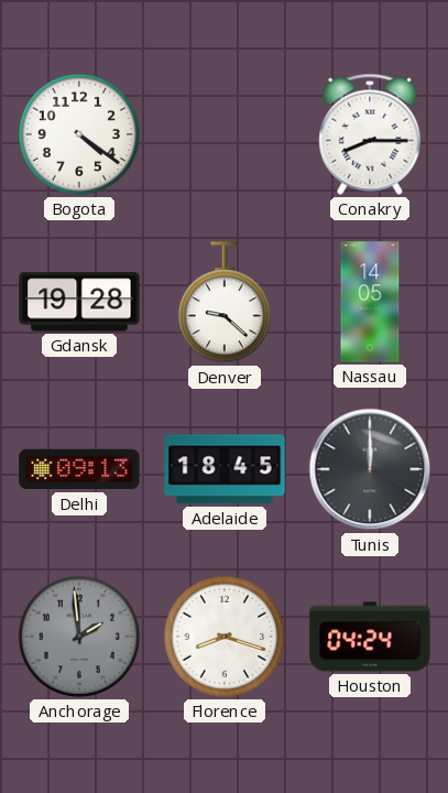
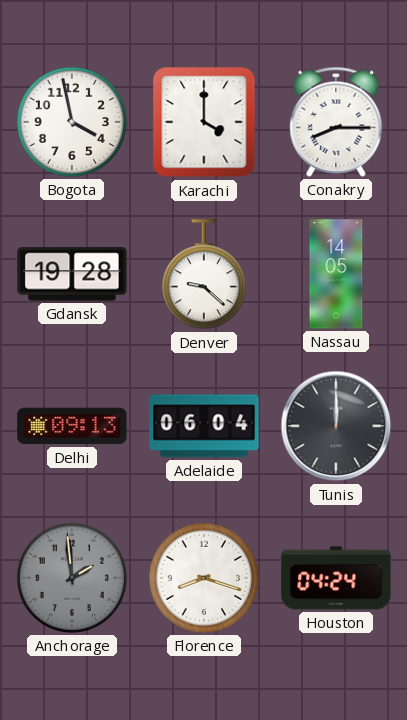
Bogota: 4:21 -> 3:58 (72, 122)
Karachi: none -> 4:00 (204, 122)
Adelaide: 18:45 -> 06:04 (204, 426)
